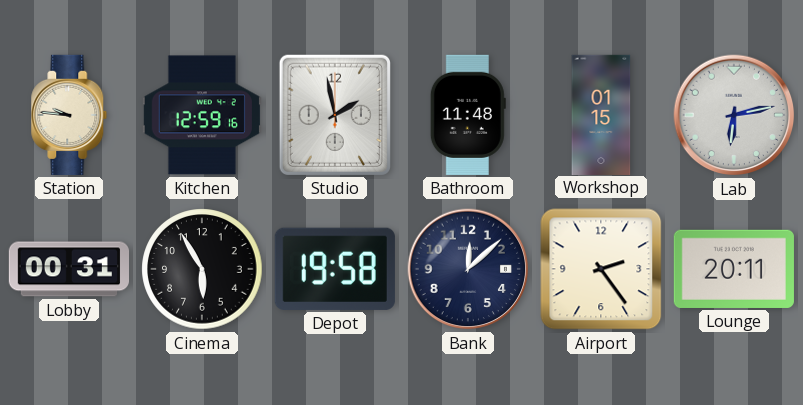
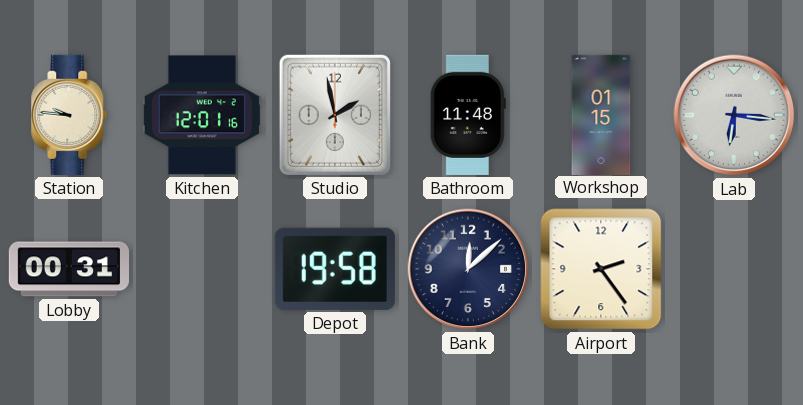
Kitchen: 12:59 -> 12:01 (202, 115)
Lab: 6:13 -> 6:16 (734, 115)
Cinema: 5:55 -> none (202, 269)
Lounge: 20:11 -> none (734, 269)
